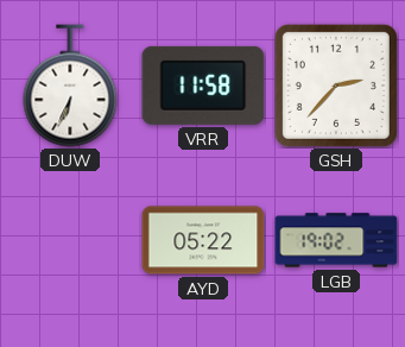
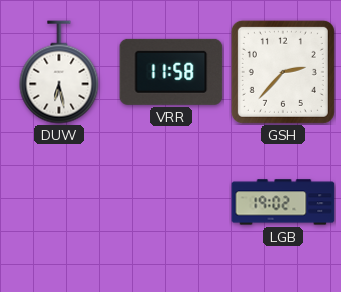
DUW: 6:34 -> 6:28 (59, 72)
AYD: 05:22 -> none (203, 240)
